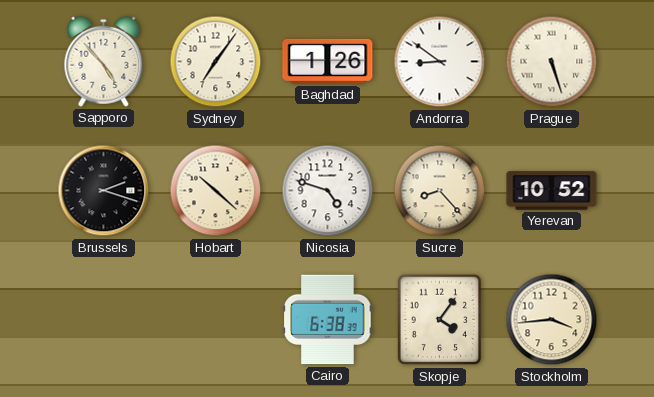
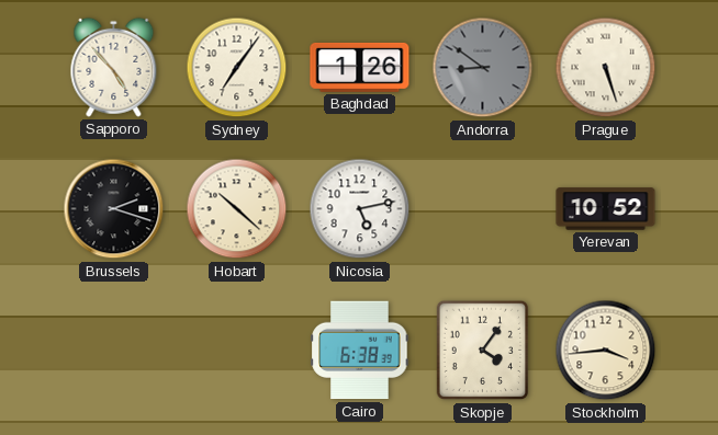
Andorra dial: white -> grey (483, 68)
Nicosia: 4:48 -> 5:13 (360, 209)
Sucre: 8:23 -> none (440, 191)
